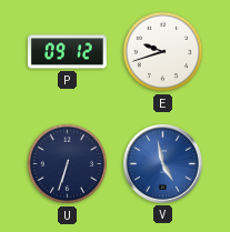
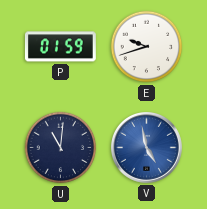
P: 09:12 -> 01:59 (60, 47)
U: 6:33 -> 11:01 (61, 148)
